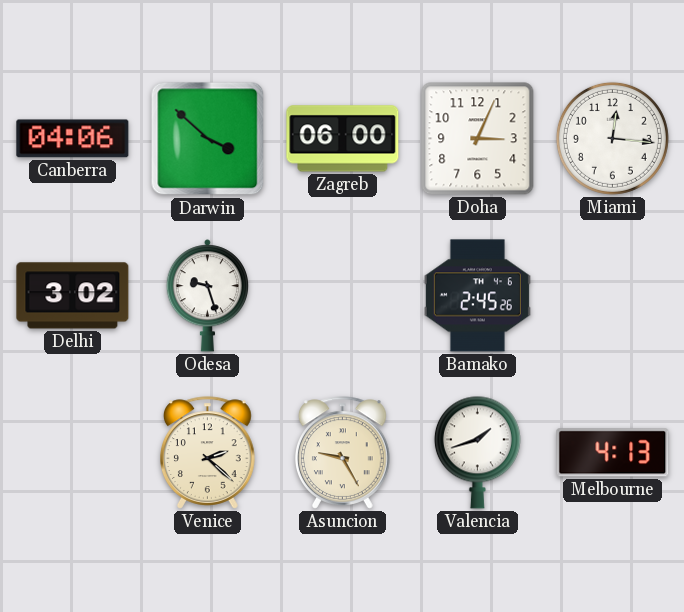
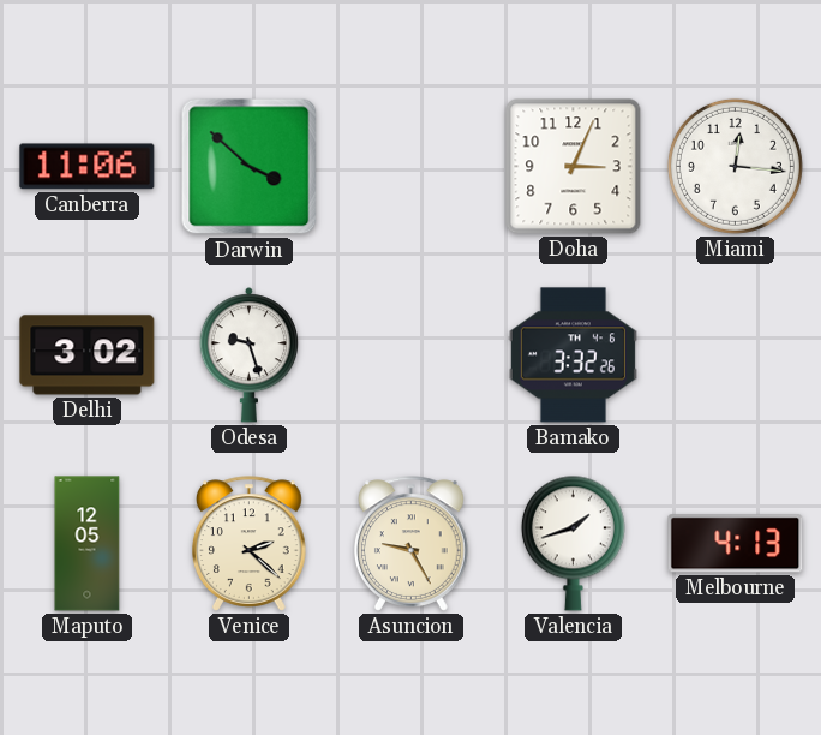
Canberra: 04:06 -> 11:06 (88, 167)
Zagreb: 06:00 -> none (343, 139)
Bamako: 2:45 -> 3:32 (573, 355)
Maputo: none -> 12:05 (88, 544)
